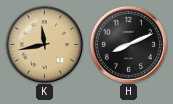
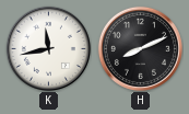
K dial: champagne -> white (48, 48)
